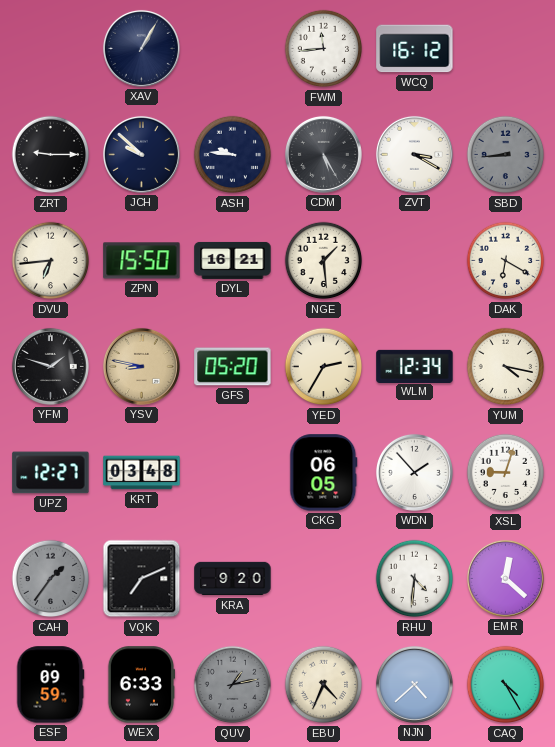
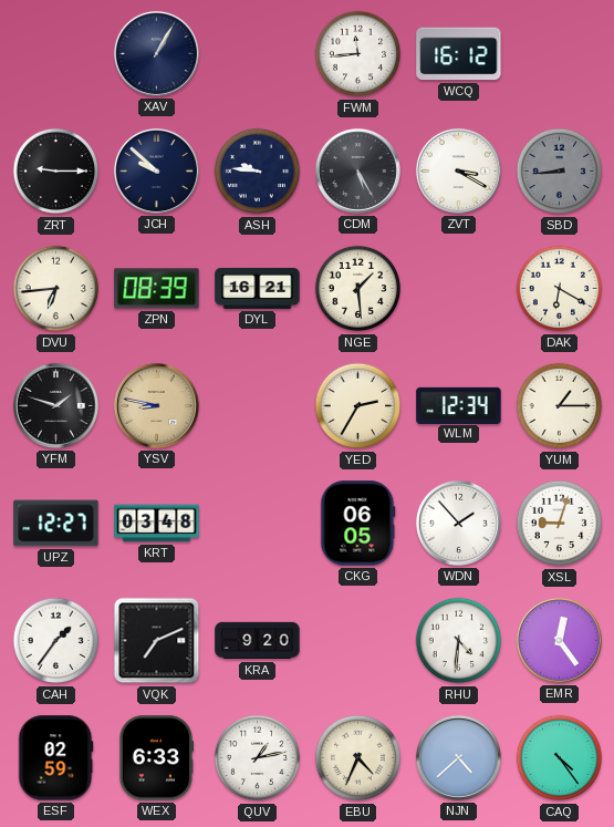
ZPN: 15:50 -> 08:39 (157, 289)
GFS: 05:20 -> none (233, 367)
YUM: 4:17 -> 1:15 (560, 406)
CAH dial: grey -> white (56, 641)
EMR: 12:22 -> 12:24 (559, 640)
ESF: 09:59 -> 02:59 (56, 758)
QUV dial: grey -> white (258, 758)
CAQ: 4:25 -> 4:24 (560, 758)
